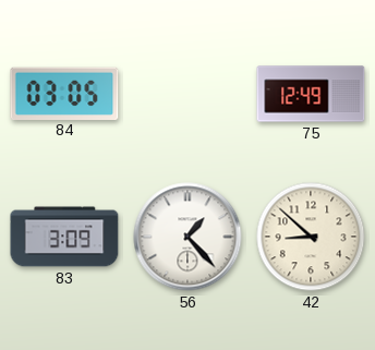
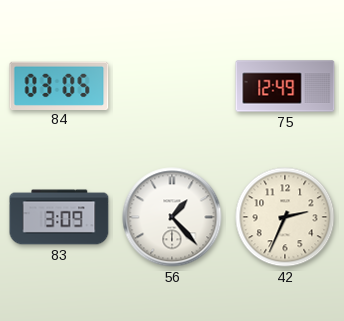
42: 8:52 -> 2:34 (285, 217)
